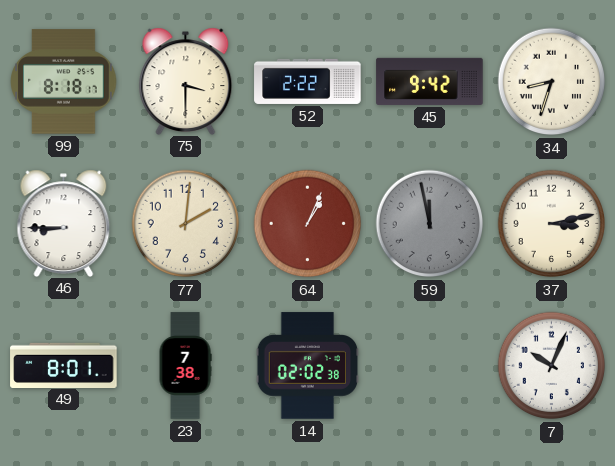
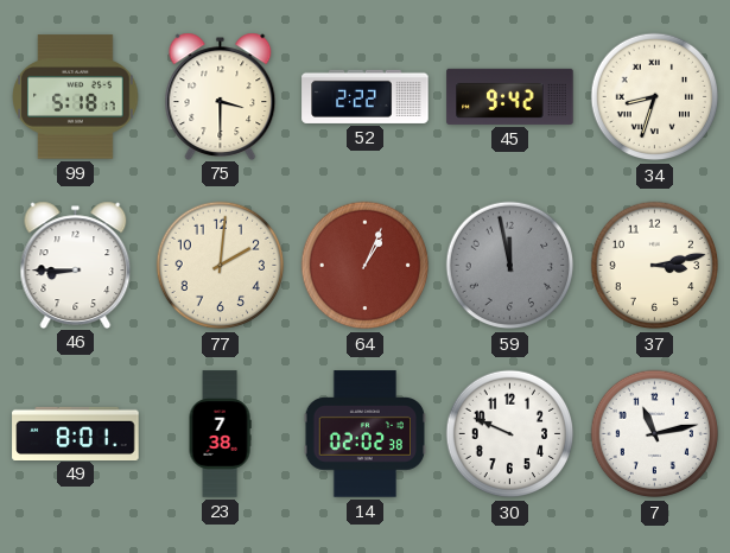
99: 8:18 -> 5:18 (76, 97)
30: none -> 9:49 (510, 434)
7: 10:04 -> 11:13 (655, 434)
